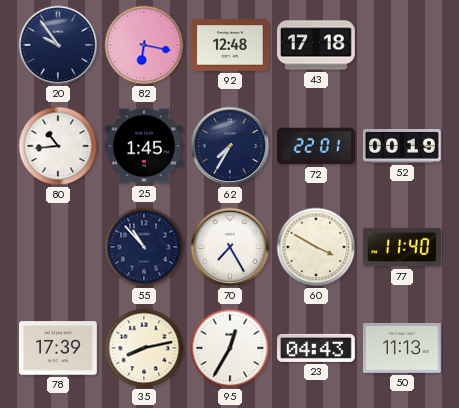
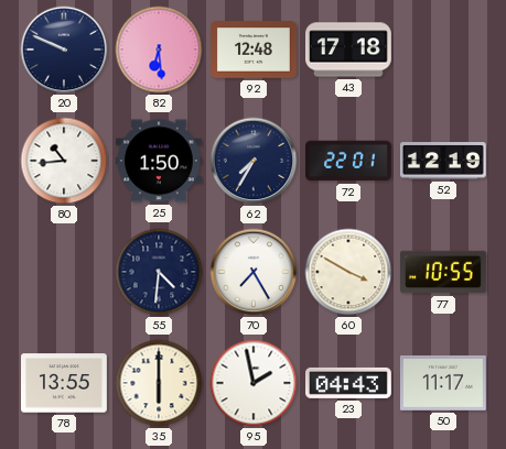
20: 9:54 -> 9:49 (64, 50)
82: 6:17 -> 6:29 (159, 50)
25: 1:45 -> 1:50 (160, 161)
52: 00:19 -> 12:19 (443, 161)
55: 10:53 -> 4:31 (159, 272)
77: 11:40 -> 10:55 (444, 272)
78: 17:39 -> 13:55 (65, 383)
35: 8:13 -> 6:00 (159, 383)
95: 12:35 -> 1:58 (254, 383)
50: 11:13 -> 11:17 (443, 383)
